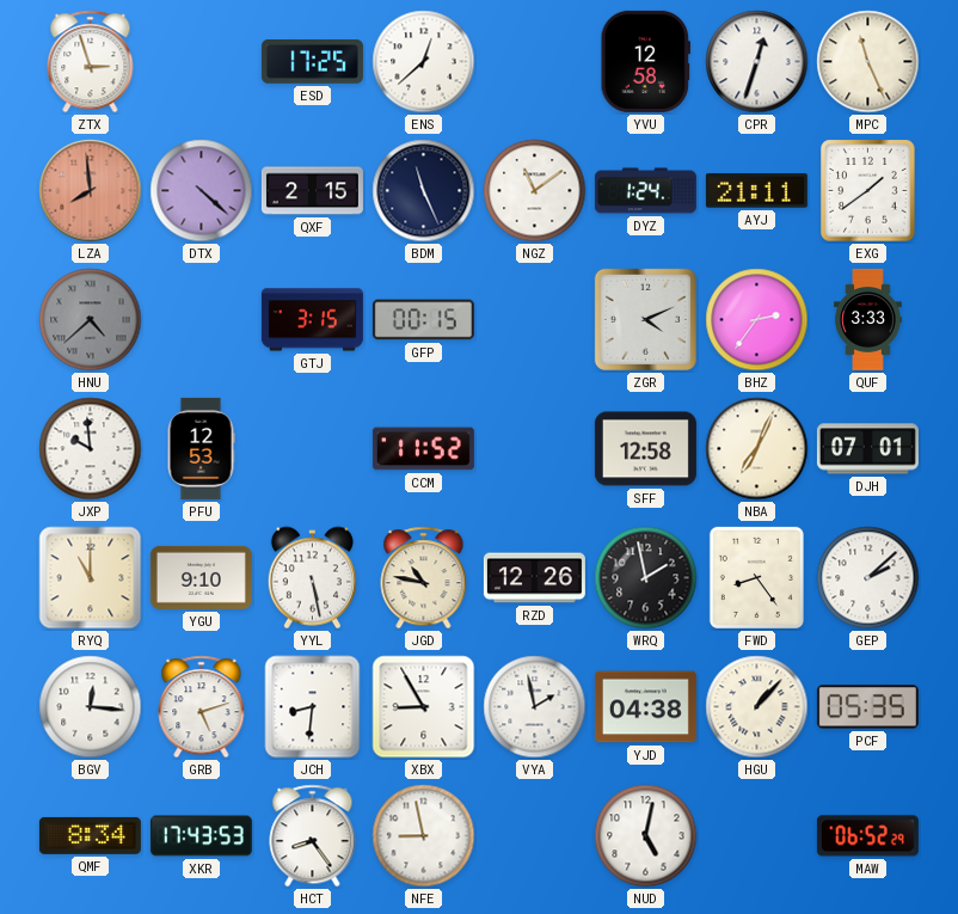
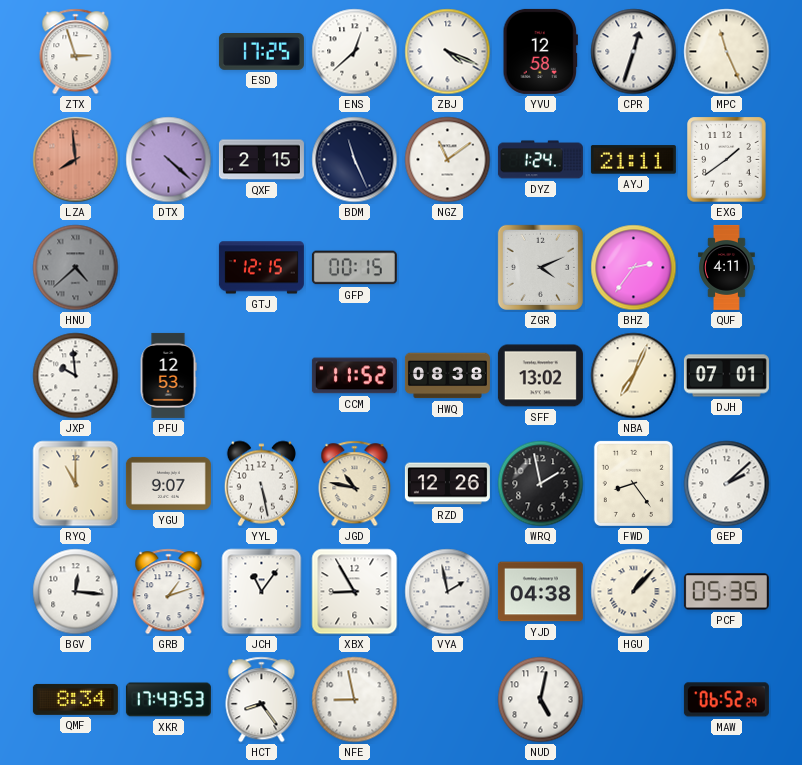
ZBJ: none -> 4:19 (448, 52)
GTJ: 3:15 -> 12:15 (261, 268)
QUF: 3:33 -> 4:11 (727, 267)
HWQ: none -> 08:38 (447, 376)
SFF: 12:58 -> 13:02 (540, 376)
YGU: 9:10 -> 9:07 (168, 483)
GRB: 5:12 -> 1:12 (169, 592)
JCH: 8:31 -> 11:06 (262, 592)
